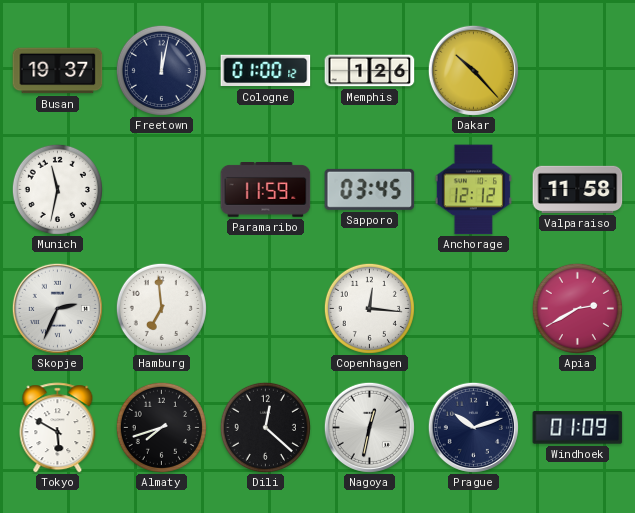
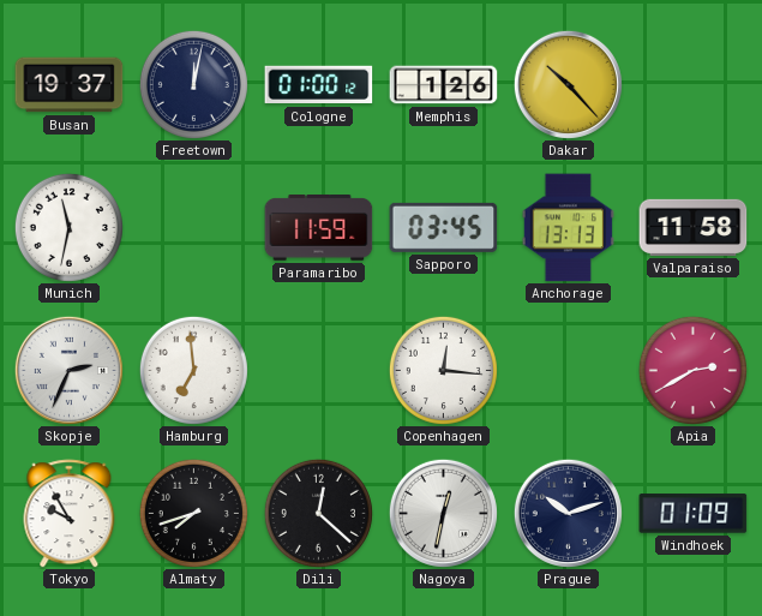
Anchorage: 12:12 -> 13:13 (568, 228)
Tokyo: 5:50 -> 9:55 (70, 514)
